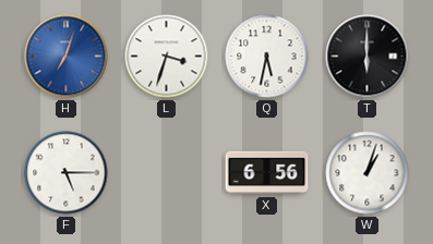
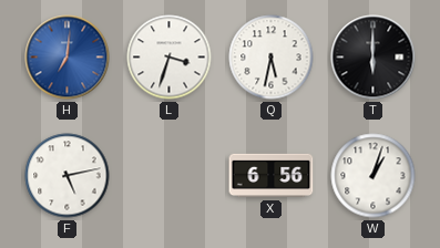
H: 7:03 -> 7:01 (68, 58)
F: 5:15 -> 5:13 (68, 176)
